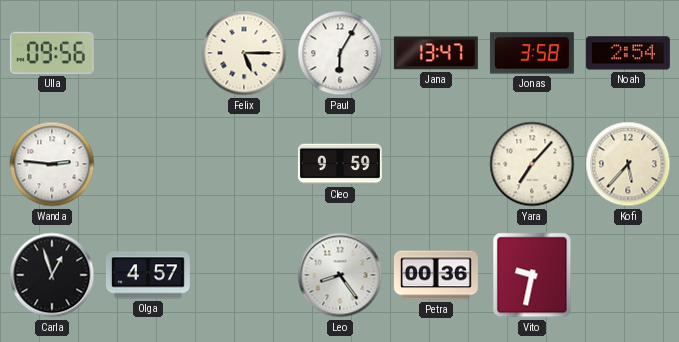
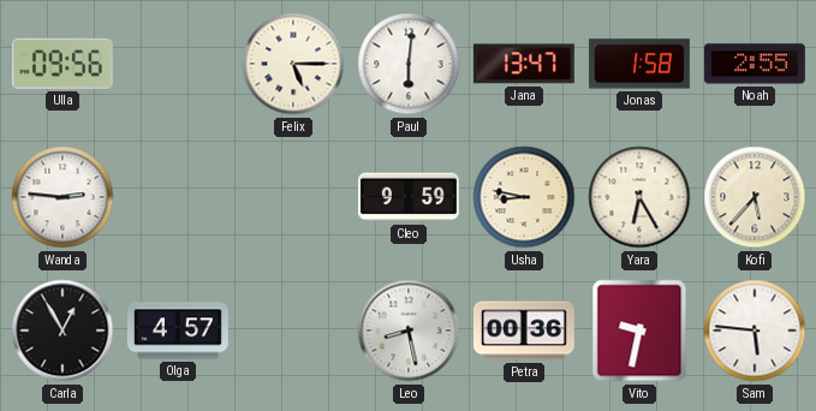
Paul: 6:05 -> 6:01 (409, 64)
Jonas: 3:58 -> 1:58 (639, 64)
Noah: 2:54 -> 2:55 (755, 64)
Usha: none -> 8:47 (524, 197)
Yara: 7:07 -> 6:25 (639, 197)
Carla: 12:57 -> 12:55 (62, 330)
Leo: 8:24 -> 8:28 (409, 330)
Sam: none -> 5:46 (755, 330)
